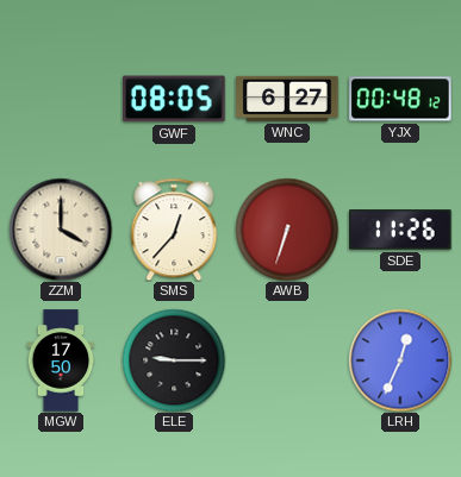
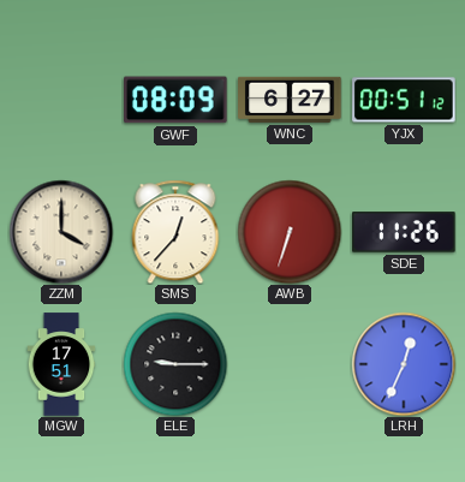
GWF: 08:05 -> 08:09 (177, 100)
YJX: 00:48 -> 00:51 (404, 100)
MGW: 17:50 -> 17:51 (61, 364)
